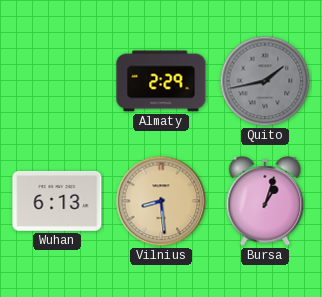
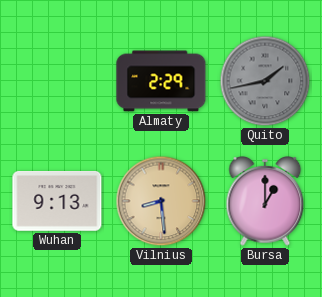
Wuhan: 6:13 -> 9:13 (57, 202)
Bursa: 1:03 -> 1:00 (265, 202)
